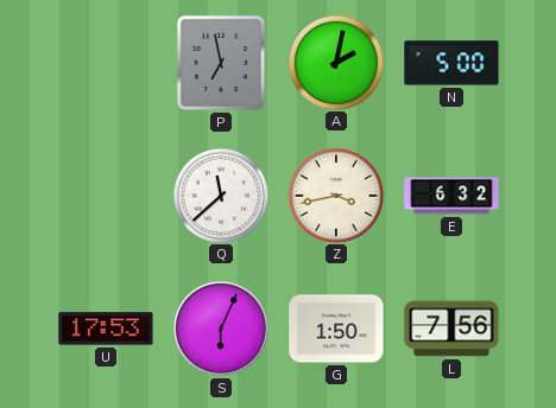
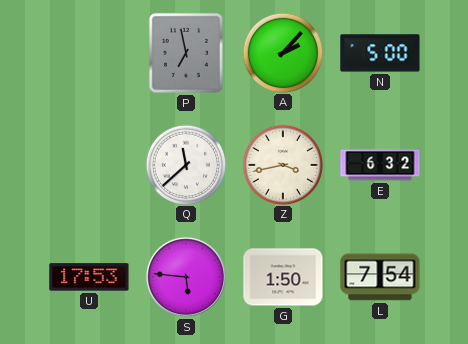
A: 2:02 -> 2:07 (282, 52)
S: 6:04 -> 5:46 (186, 277)
L: 7:56 -> 7:54 (380, 277)
